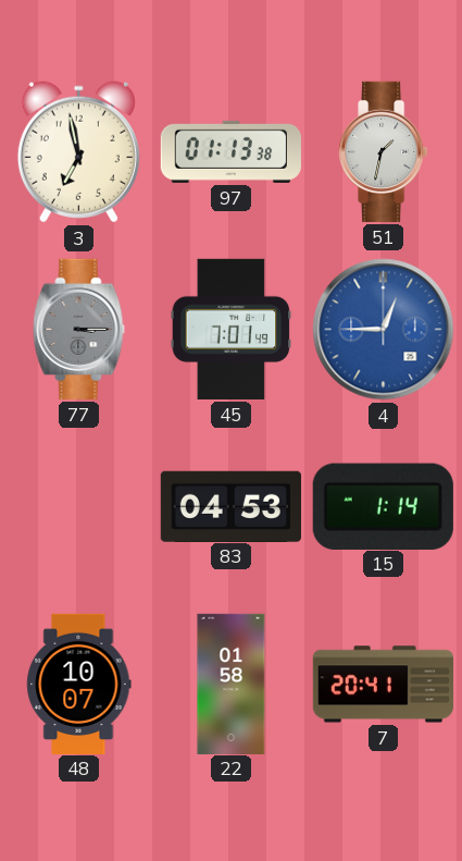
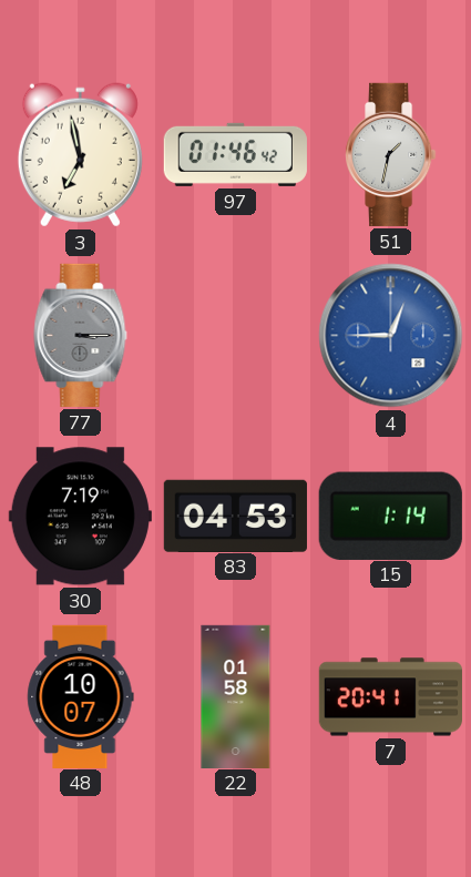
97: 01:13 -> 01:46 (235, 154)
45: 7:01 -> none (232, 329)
30: none -> 7:19 (80, 517)
